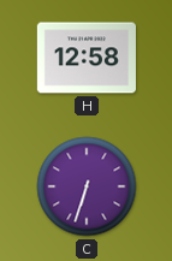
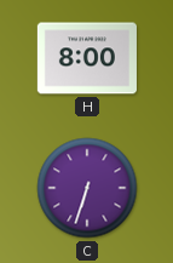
H: 12:58 -> 8:00 (87, 58)
